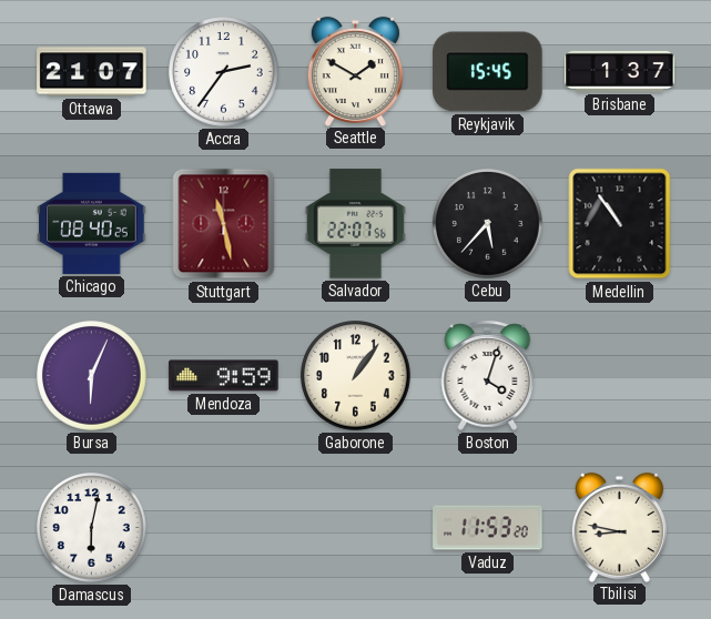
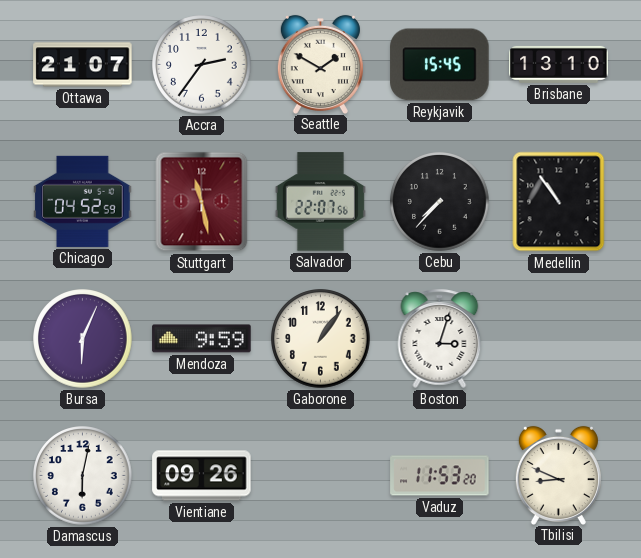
Brisbane: 1:37 -> 13:10 (559, 64)
Chicago: 08:40 -> 04:52 (83, 201)
Cebu: 5:37 -> 7:37 (440, 202)
Boston: 4:03 -> 3:03 (440, 338)
Vientiane: none -> 09:26 (202, 476)
Tbilisi: 8:47 -> 8:49 (558, 475)
